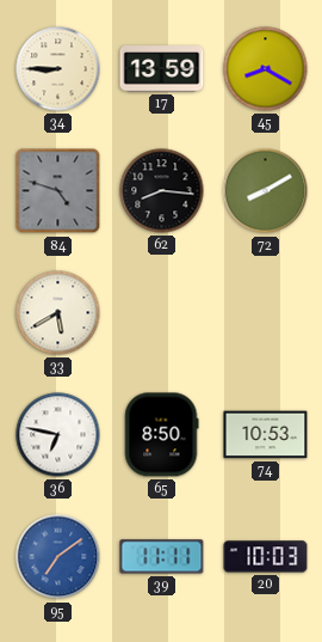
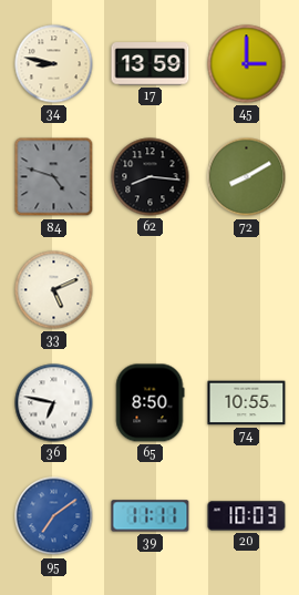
34: 8:45 -> 8:47 (54, 64)
45: 8:20 -> 3:00 (247, 64)
33: 5:40 -> 5:11 (54, 290)
74: 10:53 -> 10:55 (247, 403)
